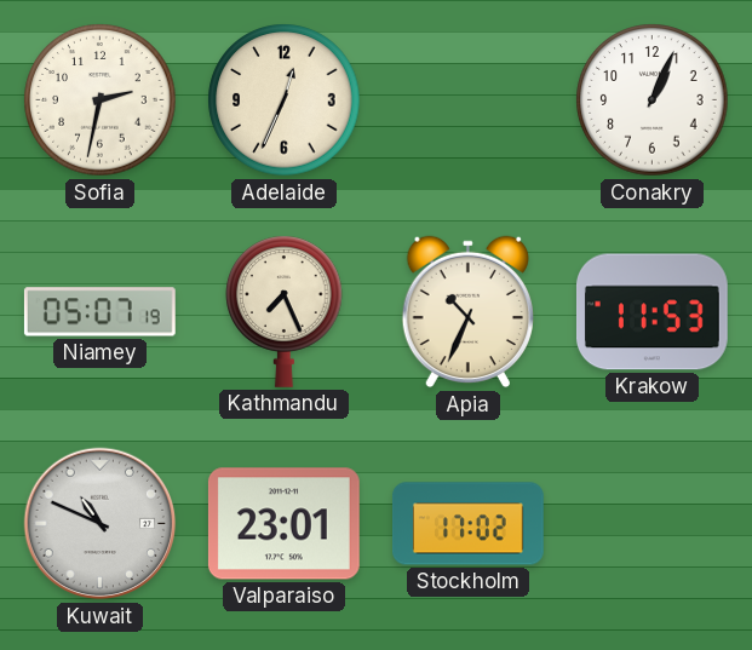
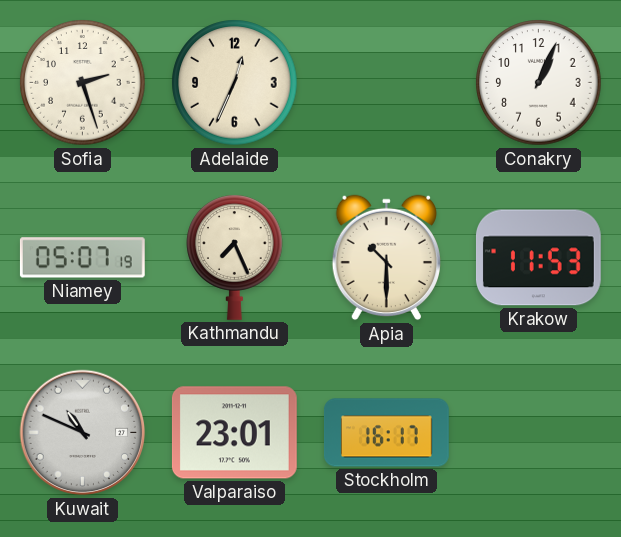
Sofia: 2:32 -> 2:27 (83, 83)
Apia: 10:34 -> 10:30 (386, 258)
Stockholm: 17:02 -> 16:17 (387, 433)
